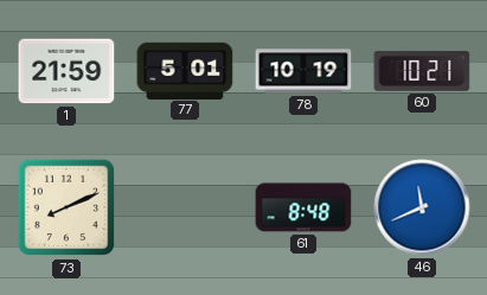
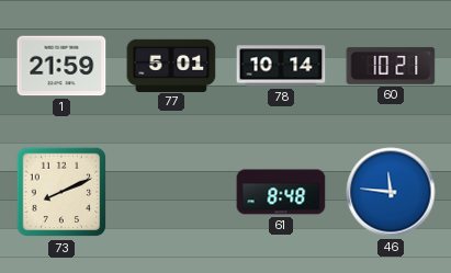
78: 10:19 -> 10:14 (281, 66)
46: 11:41 -> 11:46 (391, 192)
